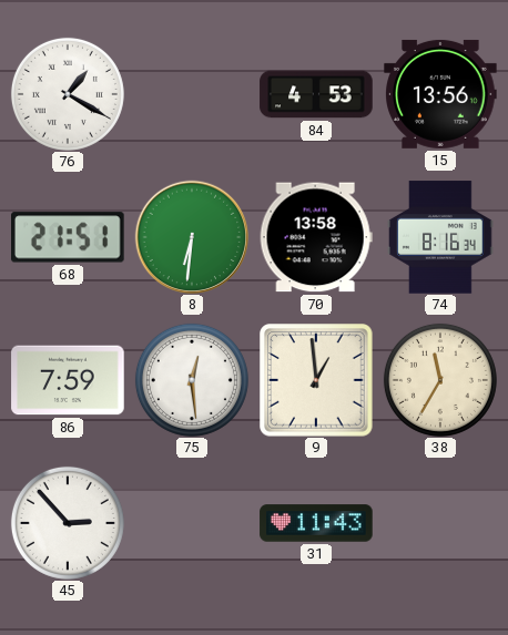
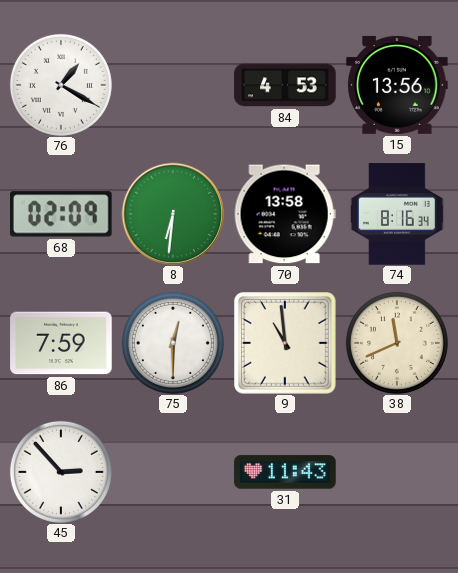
68: 21:51 -> 02:09 (62, 214)
75: 12:29 -> 12:30 (173, 343)
9: 12:59 -> 10:59 (285, 343)
38: 11:35 -> 11:41 (397, 343)
